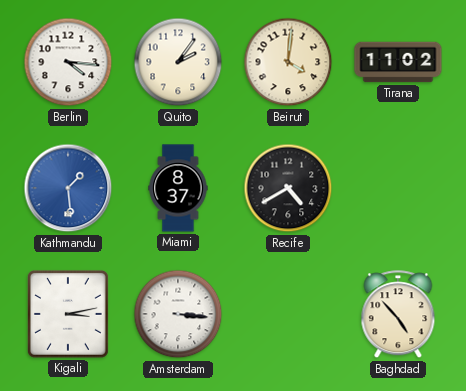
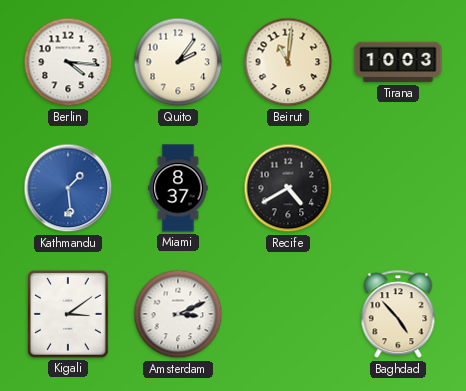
Beirut: 4:01 -> 11:01 (288, 62)
Tirana: 11:02 -> 10:03 (398, 62)
Kigali: 3:13 -> 3:09 (68, 314)
Amsterdam: 3:16 -> 3:11 (178, 314)
